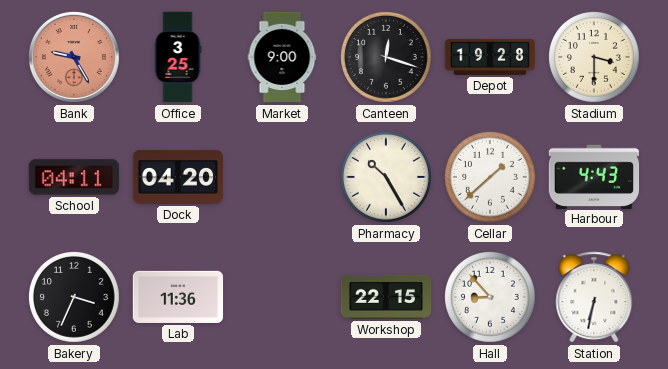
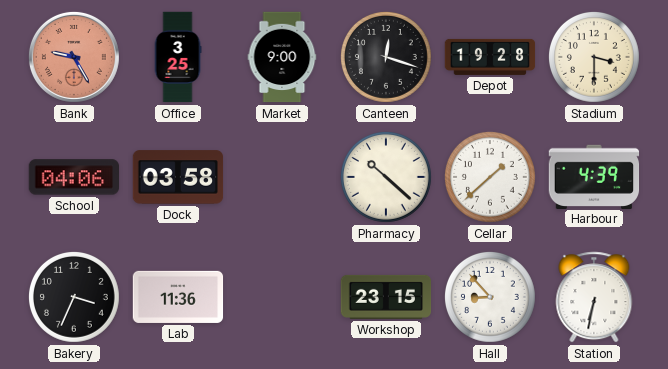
School: 04:11 -> 04:06 (74, 177)
Dock: 04:20 -> 03:58 (178, 177)
Pharmacy: 10:25 -> 10:22 (386, 177)
Harbour: 4:43 -> 4:39 (594, 176)
Workshop: 22:15 -> 23:15 (386, 297)
